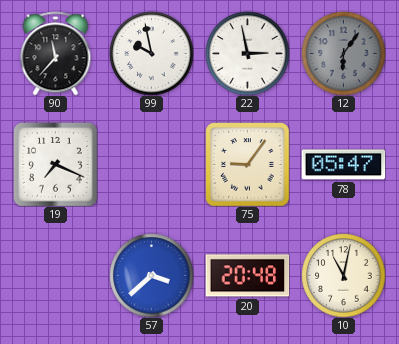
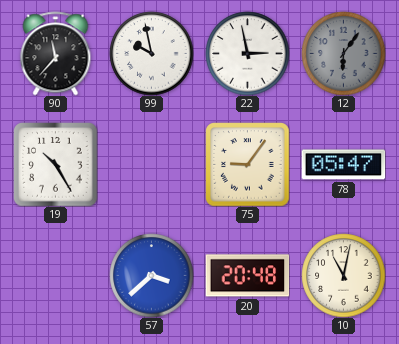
19: 7:19 -> 10:25 (55, 164)
